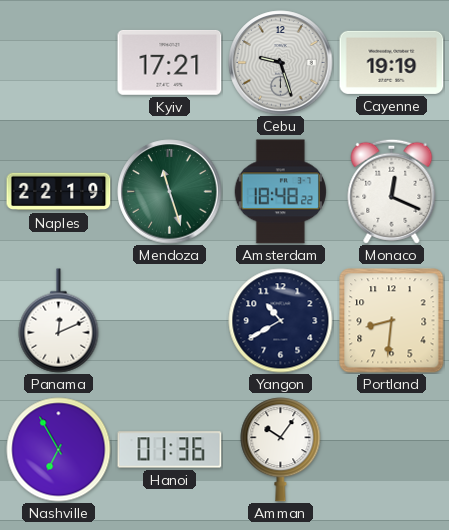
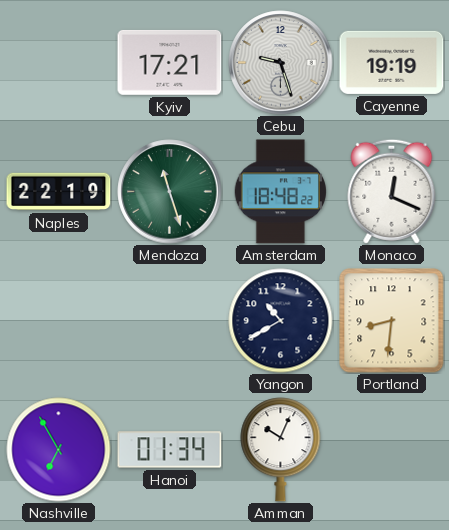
Panama: 12:11 -> none (59, 321)
Hanoi: 01:36 -> 01:34 (170, 450)
Amman: 10:06 -> 10:04 (281, 450)
